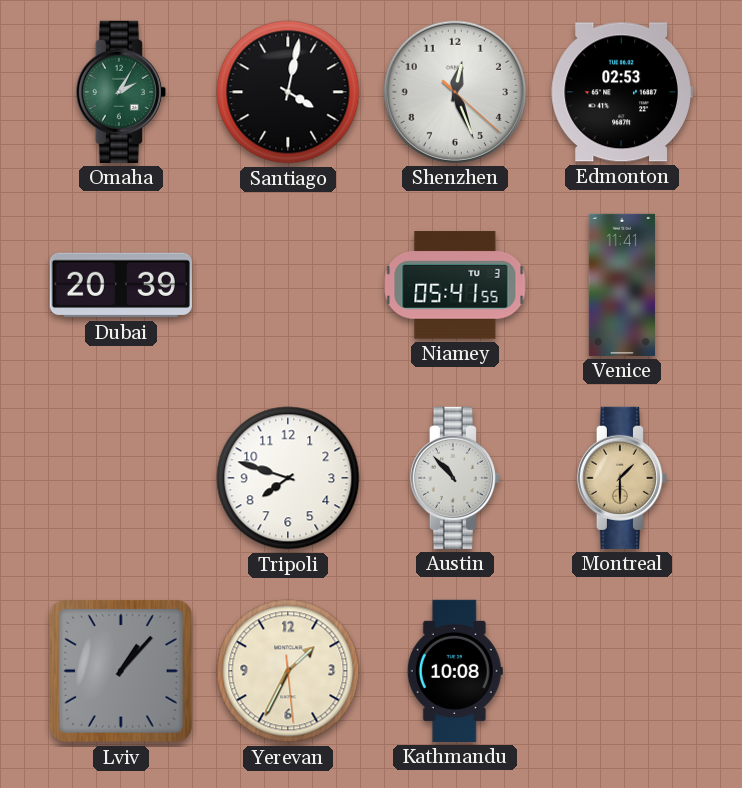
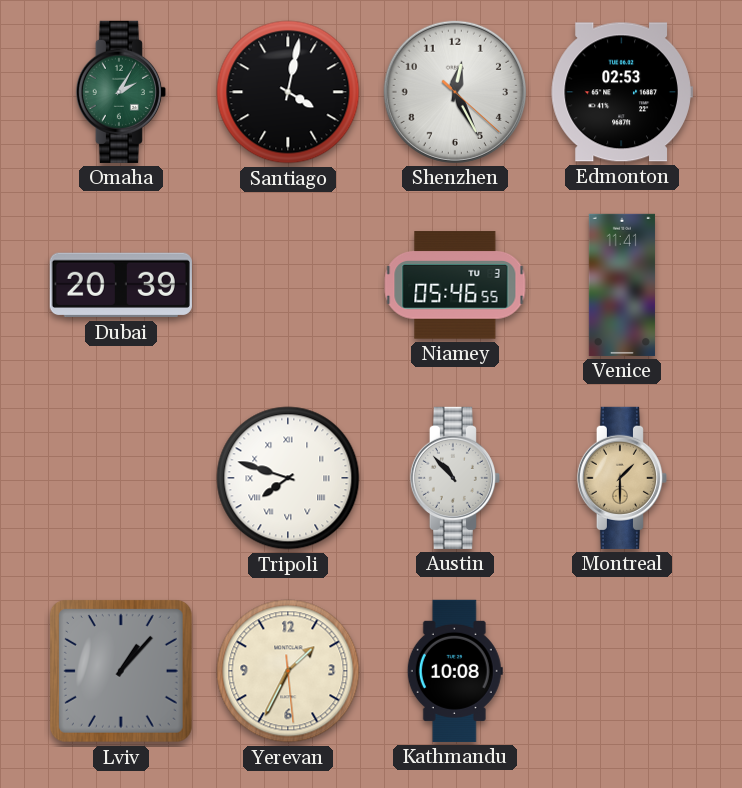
Shenzhen: 12:26 -> 12:25 (455, 92)
Niamey: 05:41 -> 05:46 (455, 285)
Tripoli numerals: Arabic -> Roman (288, 478)
